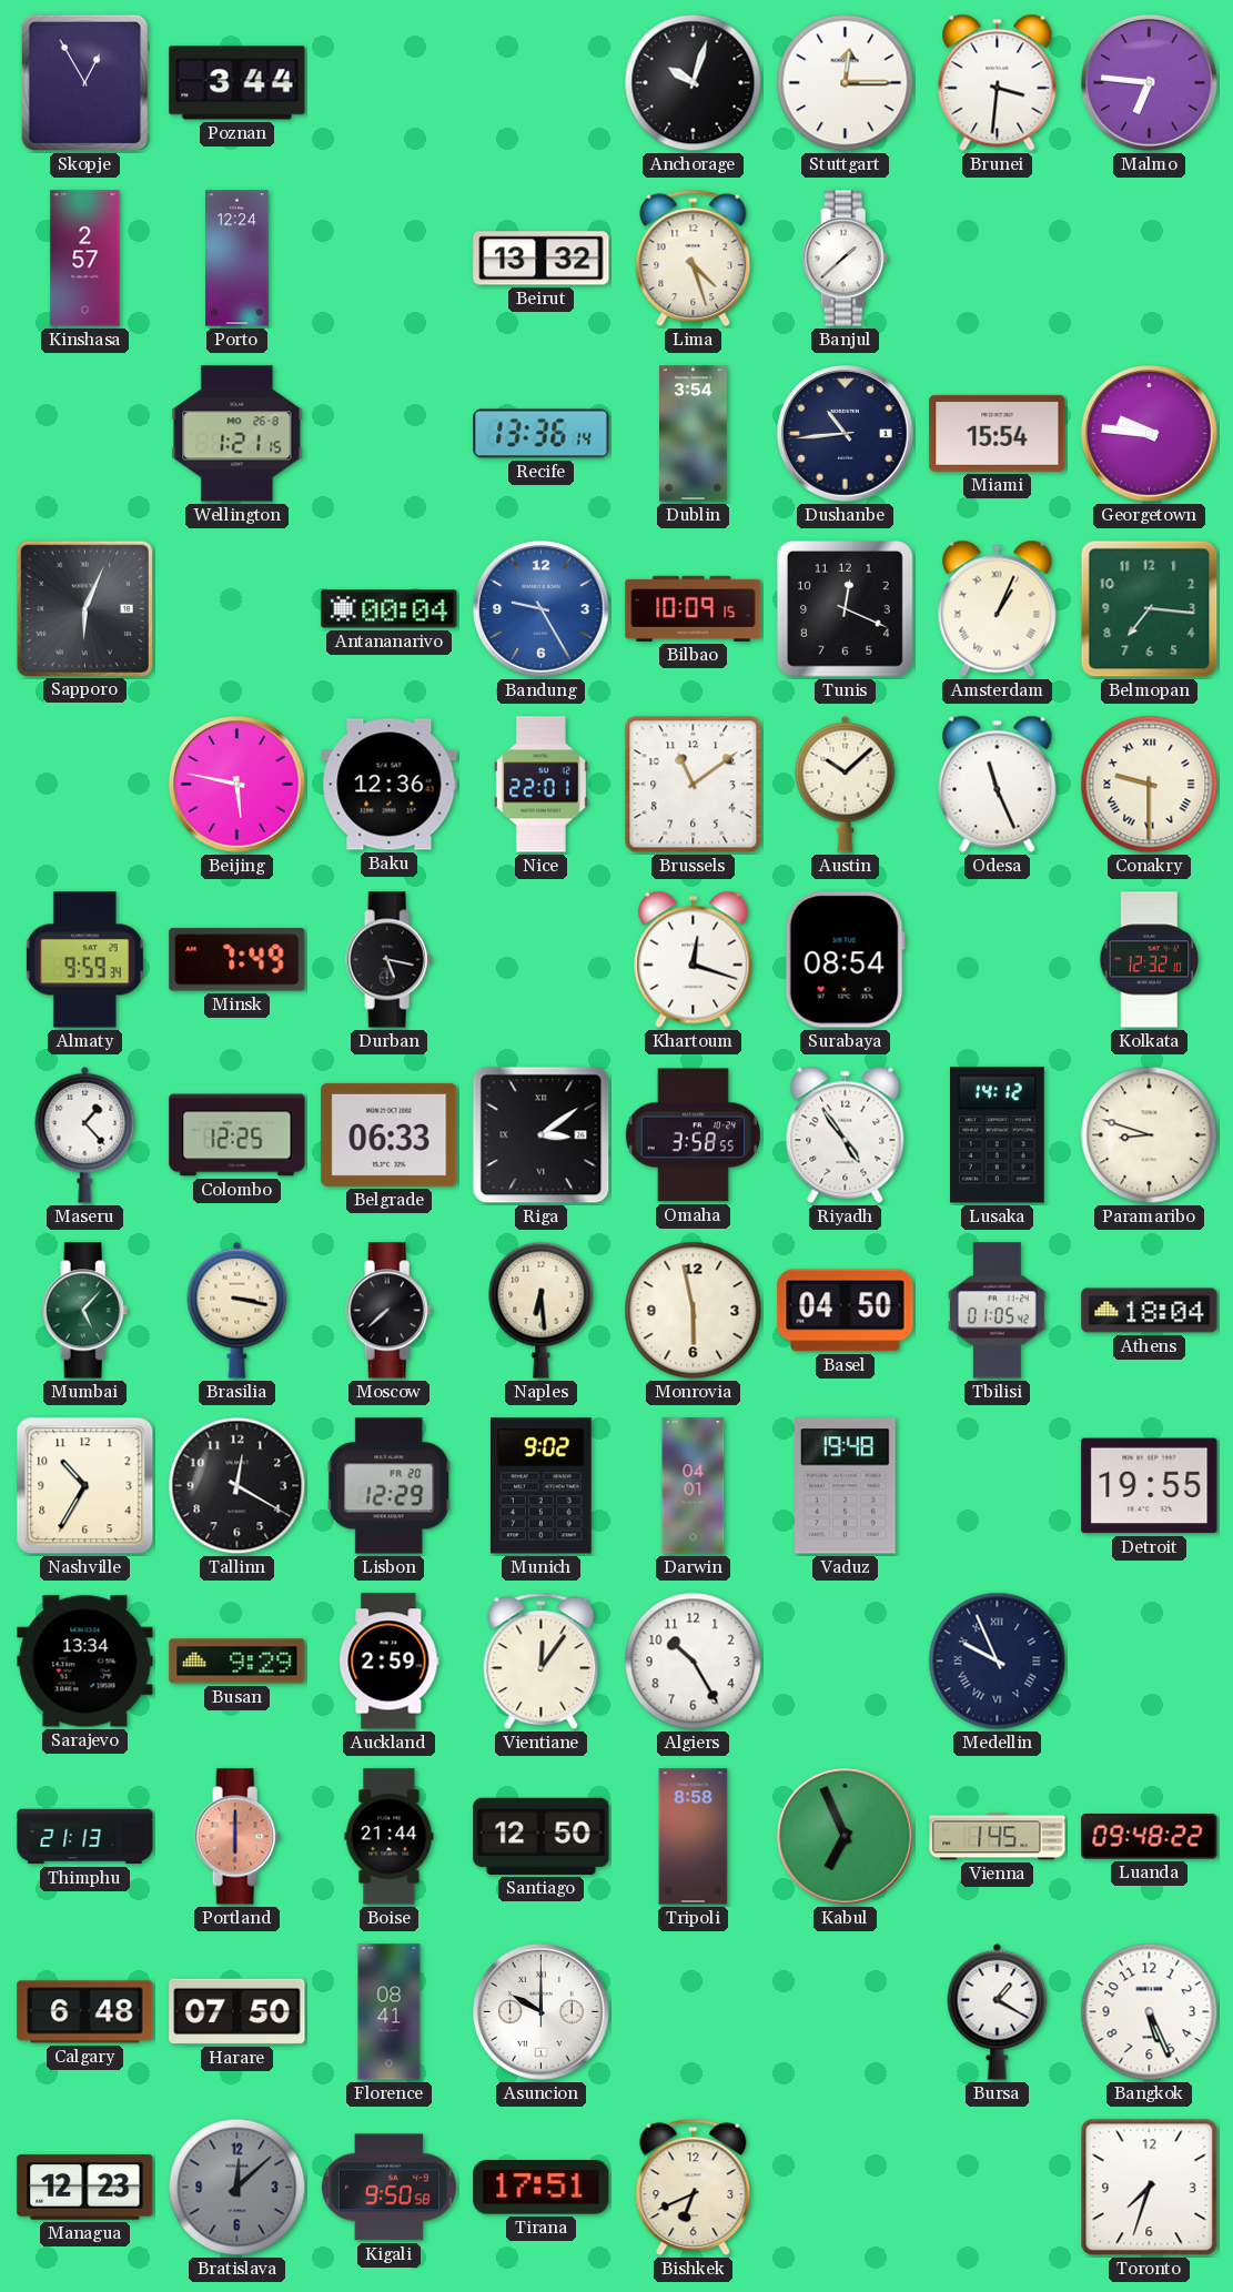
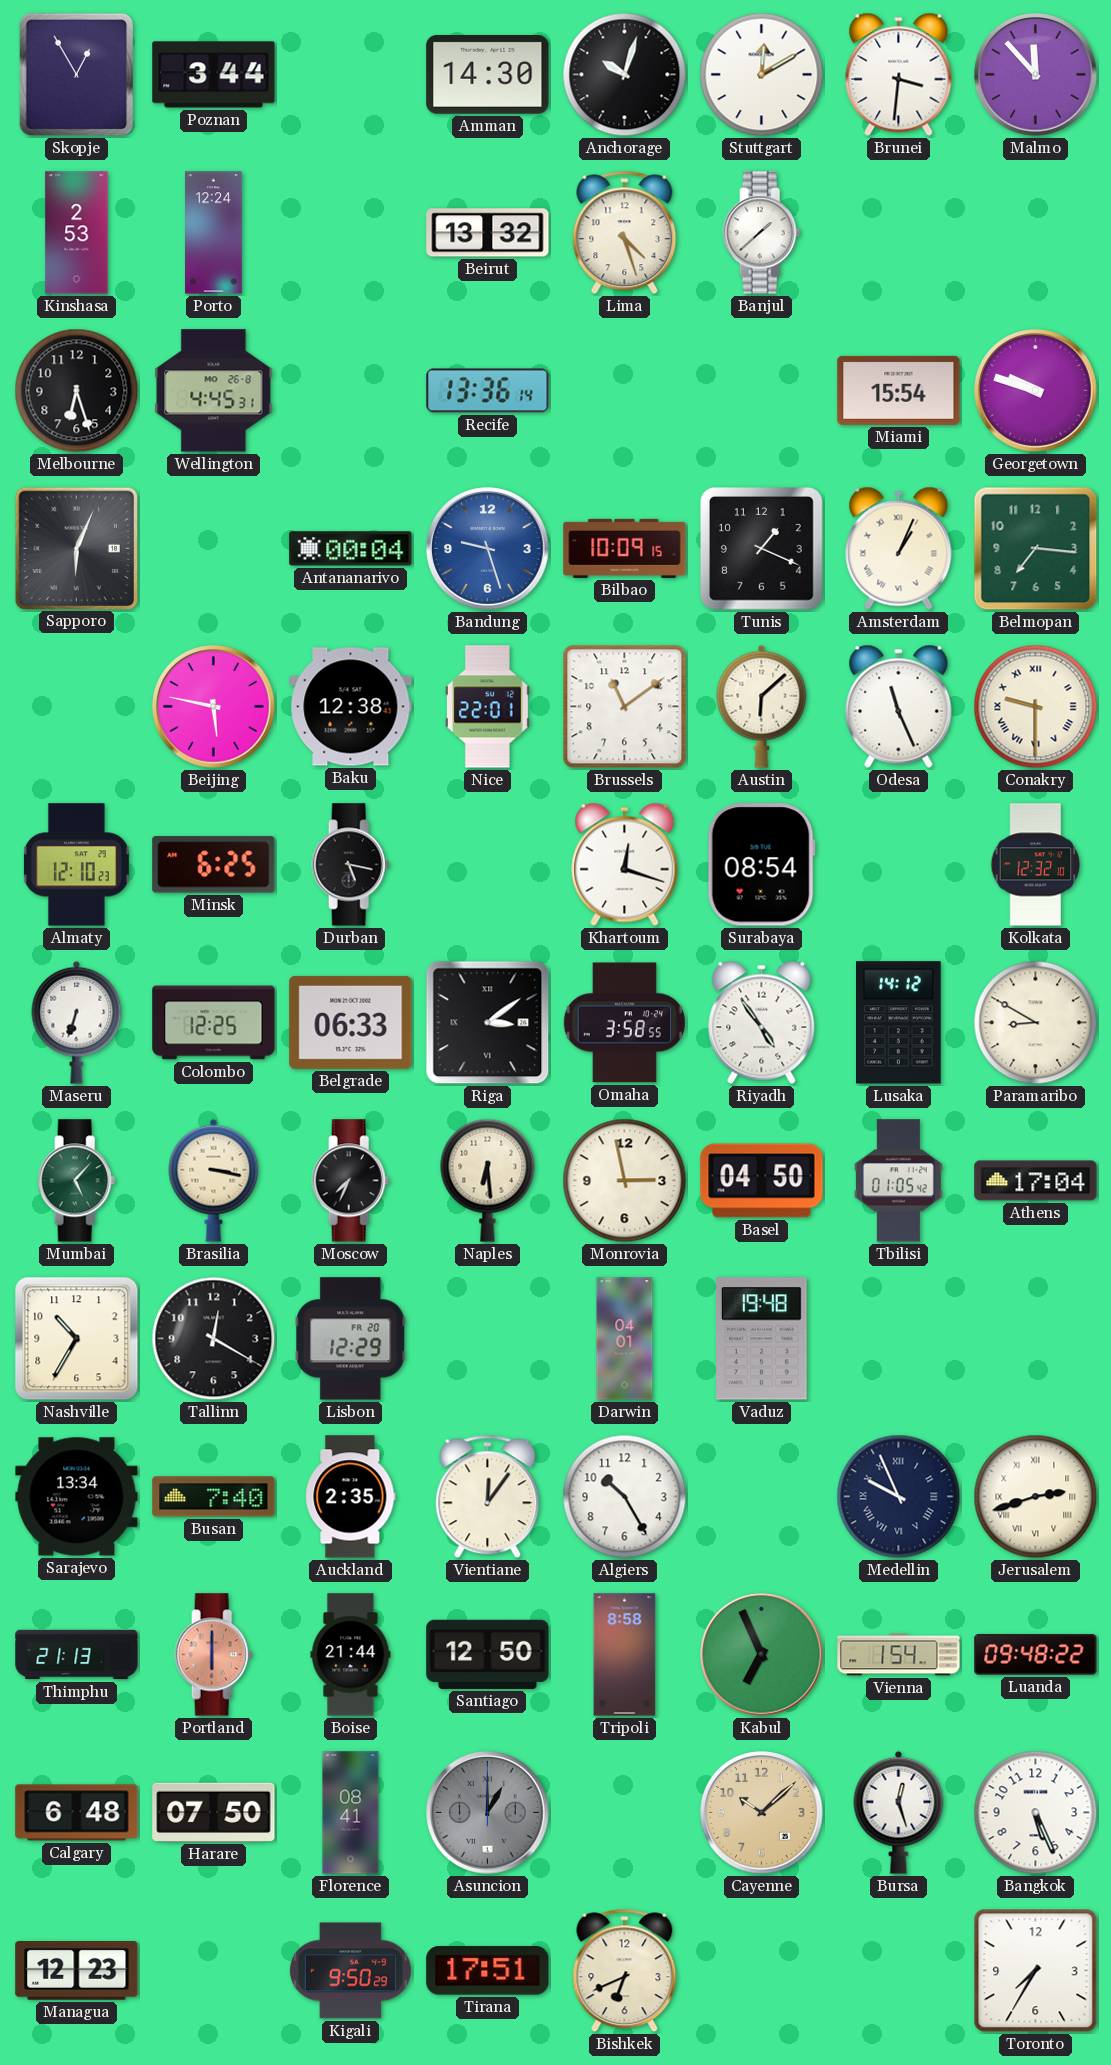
Amman: none -> 14:30 (488, 75)
Stuttgart: 12:15 -> 12:10 (762, 75)
Malmo: 6:46 -> 11:53 (1036, 75)
Kinshasa: 2:57 -> 2:53 (77, 233)
Melbourne: none -> 6:27 (77, 391)
Wellington: 1:21 -> 4:45 (214, 391)
Dublin: 3:54 -> none (694, 434)
Dushanbe: 10:44 -> none (846, 434)
Georgetown: 9:46 -> 9:48 (1036, 391)
Bandung: 9:25 -> 9:27 (488, 549)
Tunis: 12:19 -> 1:19 (762, 549)
Baku: 12:36 -> 12:38 (351, 707)
Austin: 10:08 -> 6:08 (762, 706)
Almaty: 9:59 -> 12:10 (76, 865)
Minsk: 7:49 -> 6:25 (214, 865)
Maseru: 1:23 -> 6:33 (77, 1022)
Paramaribo: 8:48 -> 8:50 (1036, 1023)
Moscow: 7:38 -> 7:34 (351, 1181)
Monrovia: 5:58 -> 2:58 (625, 1181)
Athens: 18:04 -> 17:04 (1036, 1181)
Munich: 9:02 -> none (540, 1486)
Detroit: 19:55 -> none (1150, 1486)
Busan: 9:29 -> 7:40 (214, 1497)
Auckland: 2:59 -> 2:35 (351, 1497)
Jerusalem: none -> 2:42 (1036, 1497)
Vienna: 1:45 -> 1:54 (899, 1655)
Asuncion: 10:00 -> 1:00 (488, 1813)
Asuncion dial: white -> grey (488, 1813)
Cayenne: none -> 10:08 (762, 1813)
Bursa: 1:20 -> 12:27 (899, 1812)
Bratislava: 12:08 -> none (237, 2188)
Kigali: 9:50:58 -> 9:50:29 (350, 1971)
Toronto: 7:33 -> 7:35 (1036, 1971)
